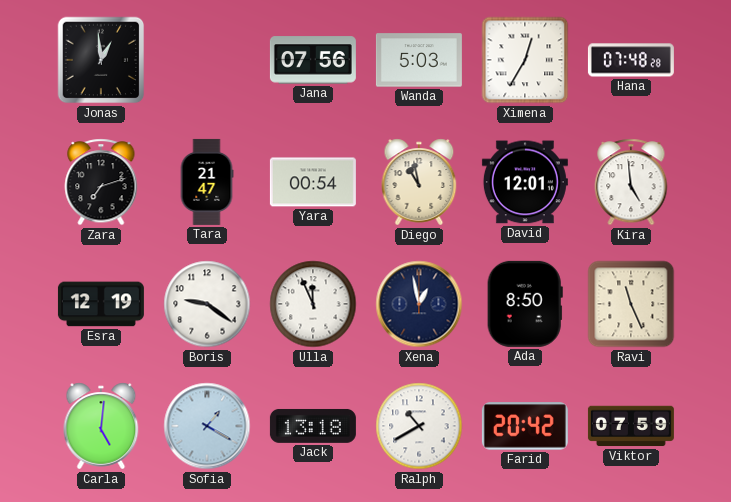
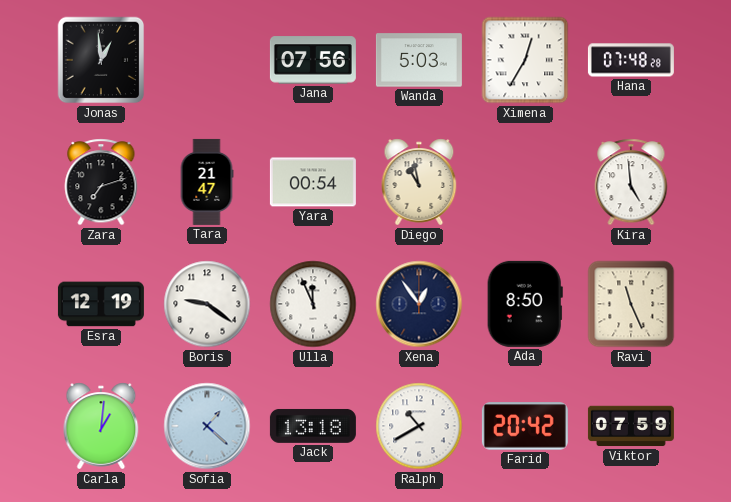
David: 12:01 -> none (525, 182)
Xena: 12:58 -> 12:54 (419, 304)
Carla: 5:01 -> 1:01 (101, 426)
Sofia: 1:20 -> 1:22 (207, 426)
